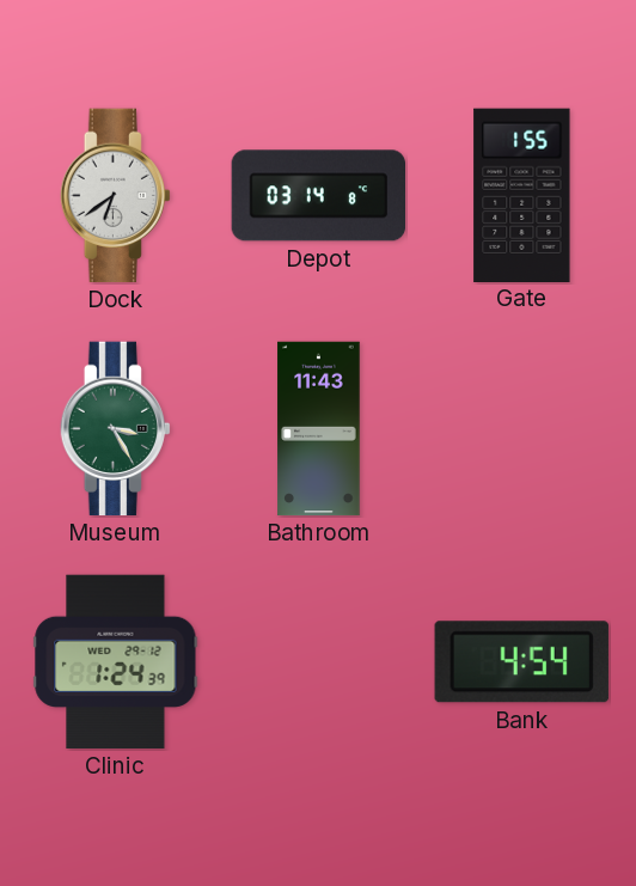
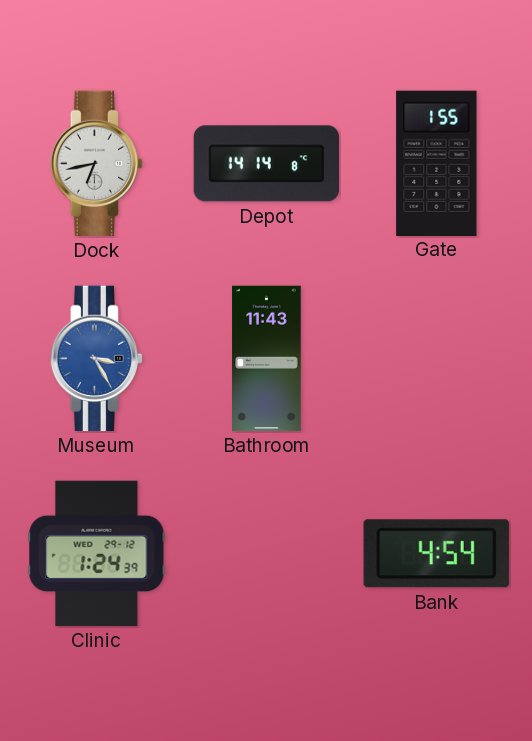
Dock: 6:39 -> 6:43 (96, 164)
Depot: 03:14 -> 14:14 (266, 164)
Museum dial: green -> blue (96, 359)
